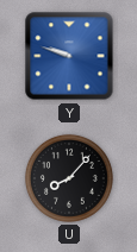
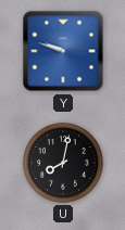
U: 8:07 -> 8:02 (63, 163)
